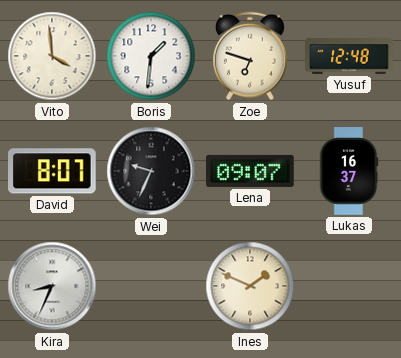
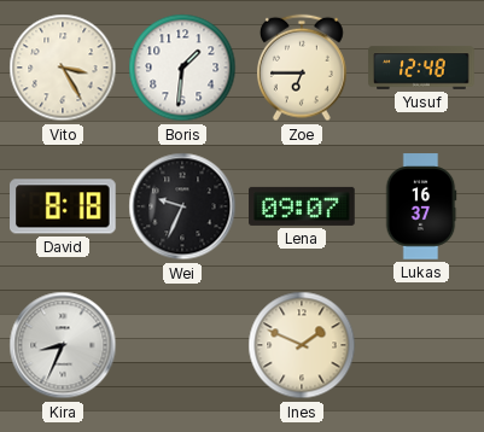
Vito: 3:59 -> 3:25 (63, 68)
Zoe: 6:48 -> 6:45 (303, 68)
David: 8:07 -> 8:18 (64, 206)
